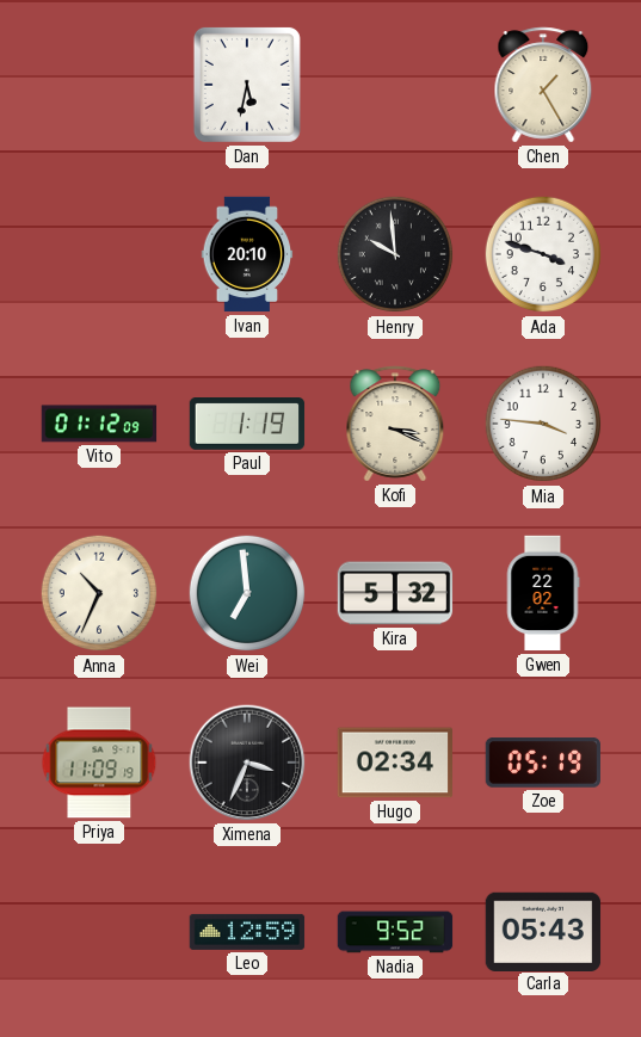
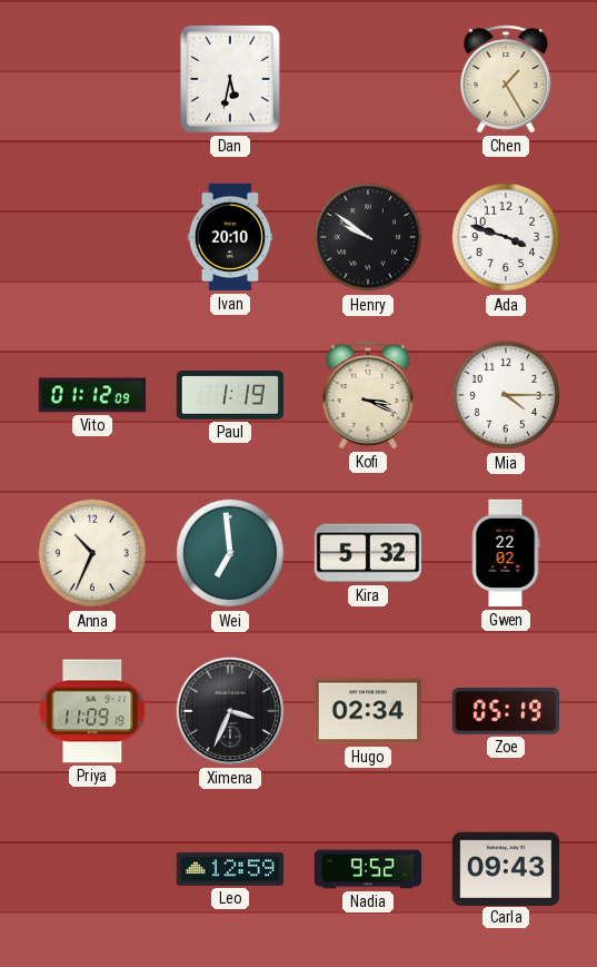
Henry: 9:59 -> 9:51 (368, 237)
Mia: 3:46 -> 4:15 (506, 395)
Carla: 05:43 -> 09:43 (506, 868)
